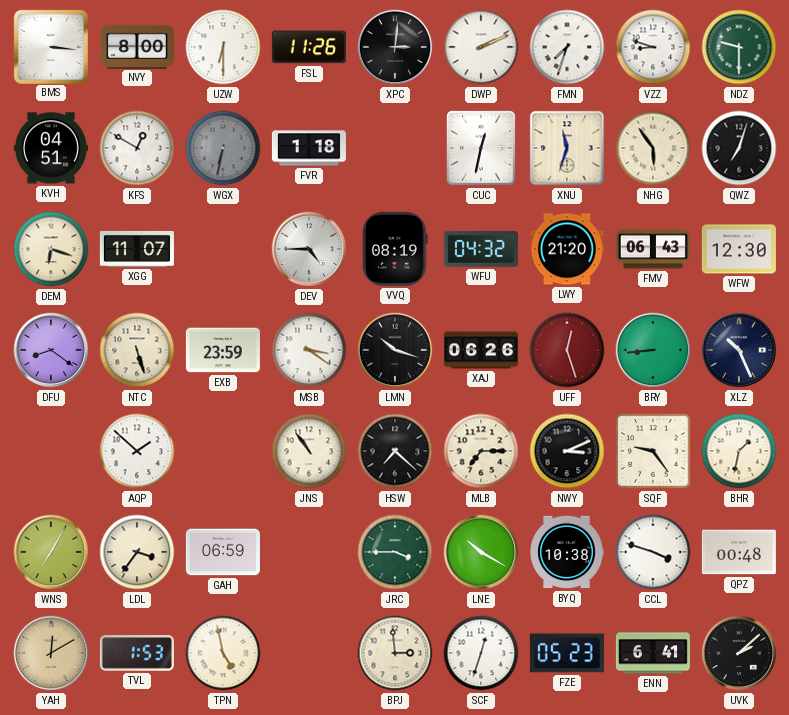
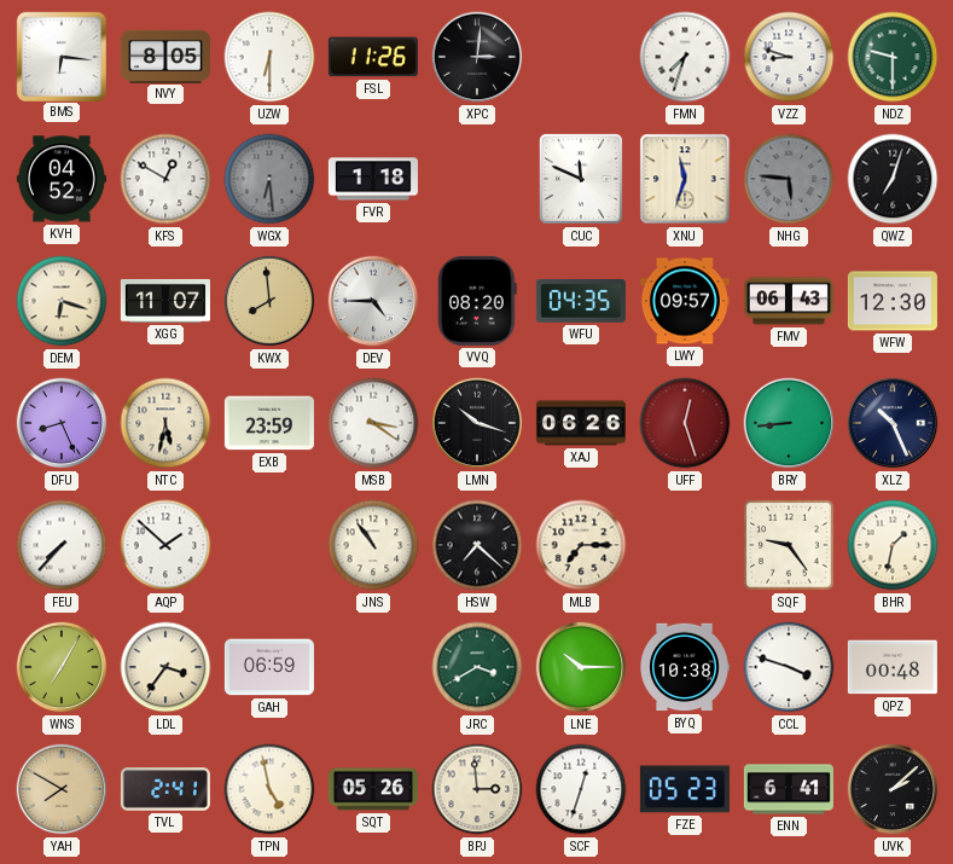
BMS: 3:16 -> 6:16 (60, 56)
NVY: 8:00 -> 8:05 (165, 56)
DWP: 2:11 -> none (481, 47)
KVH: 04:51 -> 04:52 (62, 179)
WGX: 6:32 -> 6:29 (269, 179)
CUC: 12:32 -> 11:49 (581, 179)
NHG: 5:54 -> 5:46 (789, 179)
NHG dial: cream -> grey (789, 179)
KWX: none -> 7:59 (269, 301)
VVQ: 08:19 -> 08:20 (478, 301)
WFU: 04:32 -> 04:35 (581, 301)
LWY: 21:20 -> 09:57 (685, 301)
DFU: 8:21 -> 8:26 (62, 423)
NTC: 5:27 -> 5:32 (165, 423)
FEU: none -> 7:37 (62, 545)
NWY: 3:11 -> none (567, 451)
JRC: 3:45 -> 3:40 (477, 667)
LNE: 10:20 -> 10:15 (581, 667)
YAH: 12:10 -> 7:50 (62, 789)
TVL: 1:53 -> 2:41 (165, 789)
SQT: none -> 05:26 (373, 789)
